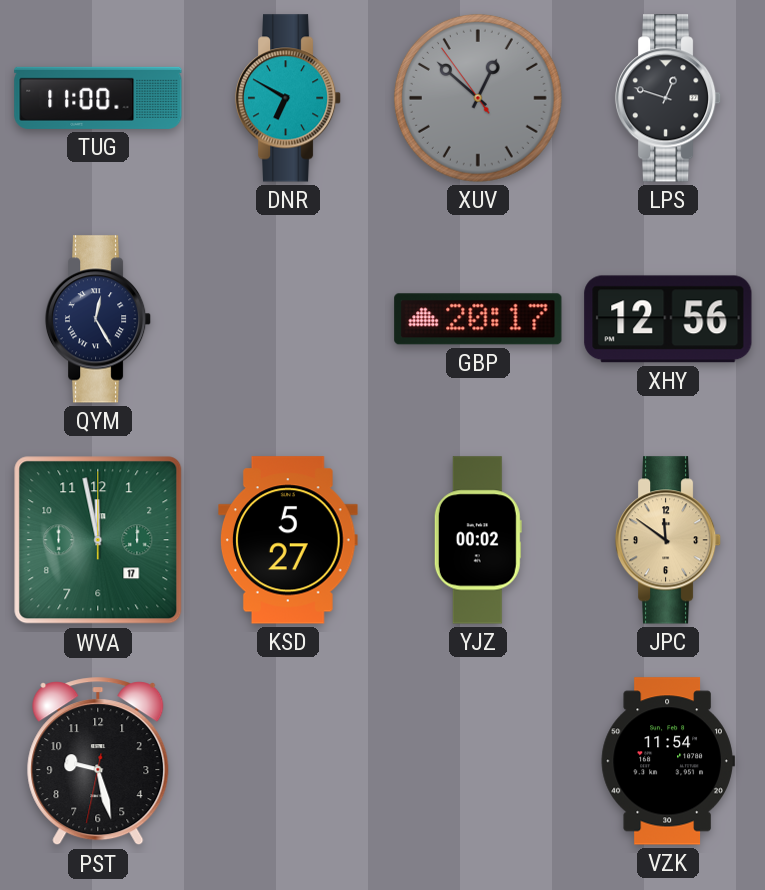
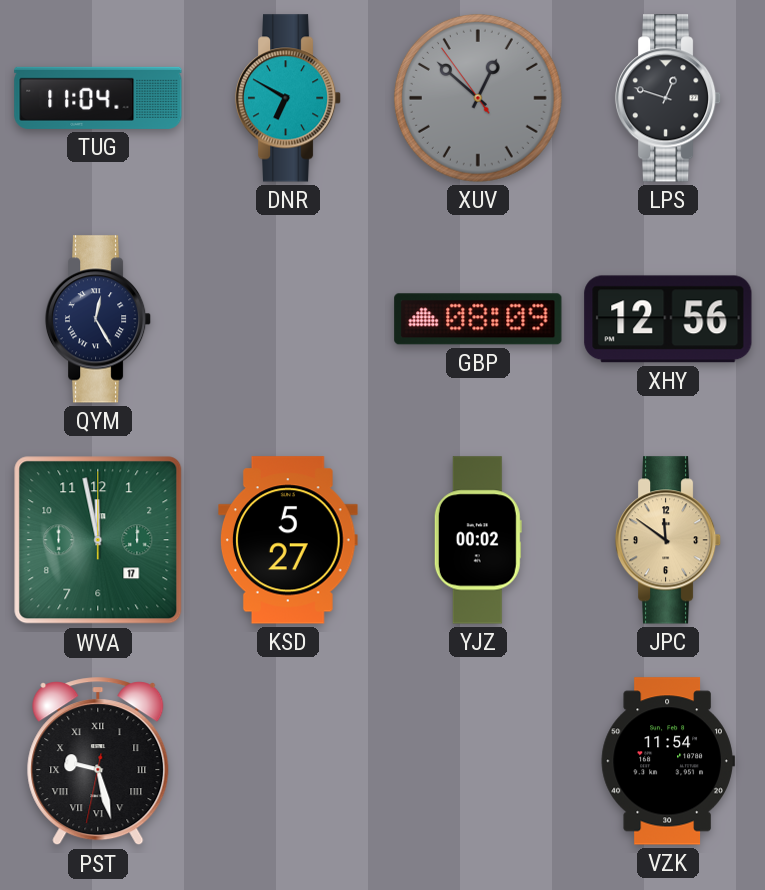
TUG: 11:00 -> 11:04 (98, 98)
GBP: 20:17 -> 08:09 (478, 319)
PST numerals: Arabic -> Roman (98, 762)
